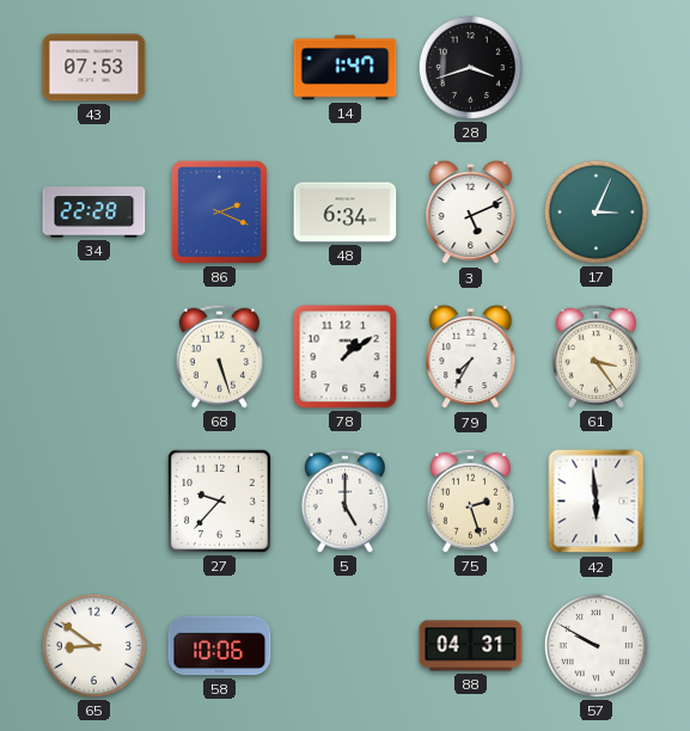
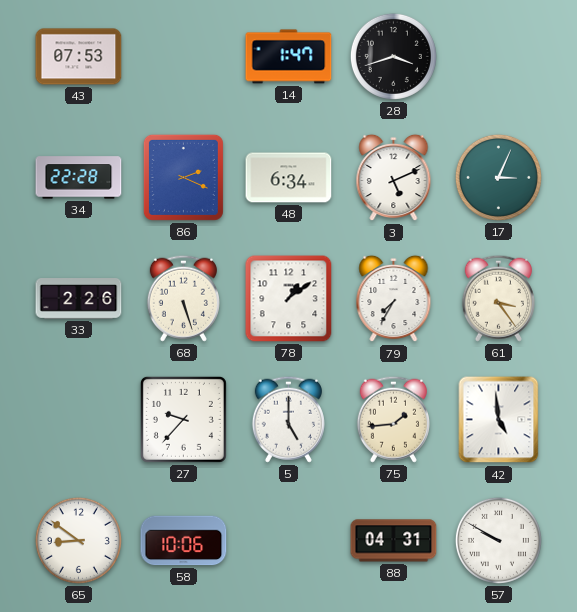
33: none -> 2:26 (79, 299)
75: 2:27 -> 1:44 (393, 419)
42: 5:59 -> 4:59 (499, 420)
